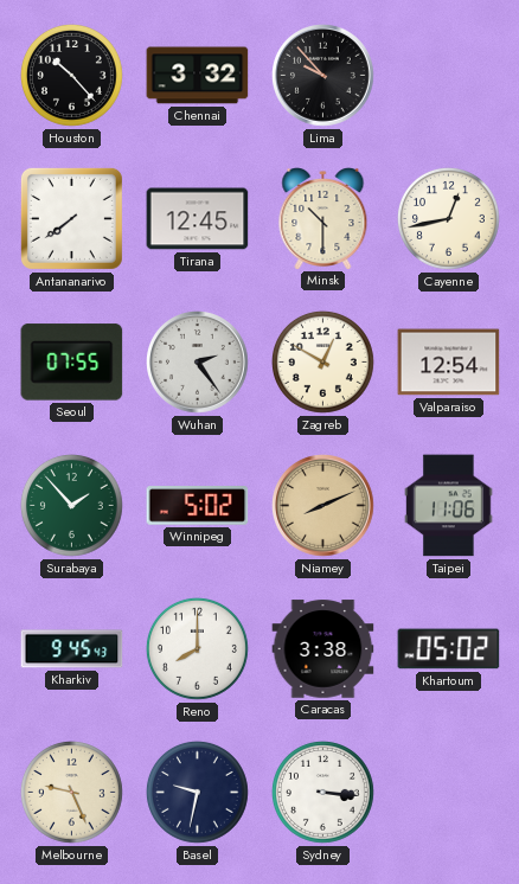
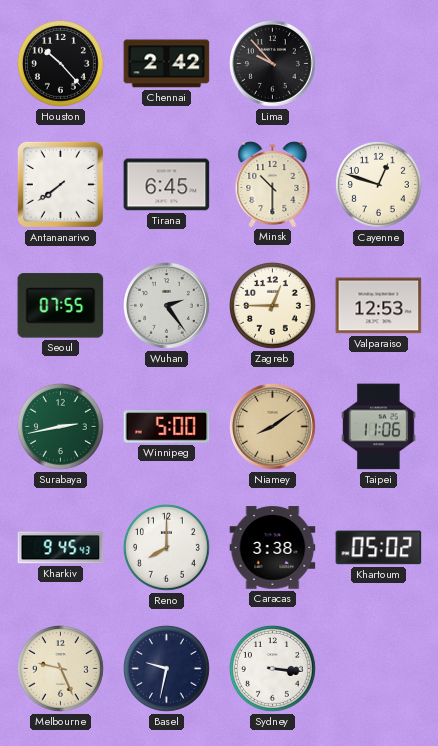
Chennai: 3:32 -> 2:42 (167, 64)
Tirana: 12:45 -> 6:45 (167, 185)
Cayenne: 12:43 -> 12:48 (378, 184)
Zagreb: 12:50 -> 12:45 (272, 305)
Valparaiso: 12:54 -> 12:53 (379, 306)
Surabaya: 1:53 -> 2:43 (60, 426)
Winnipeg: 5:02 -> 5:00 (167, 427)
Niamey: 8:11 -> 8:09 (273, 427)
